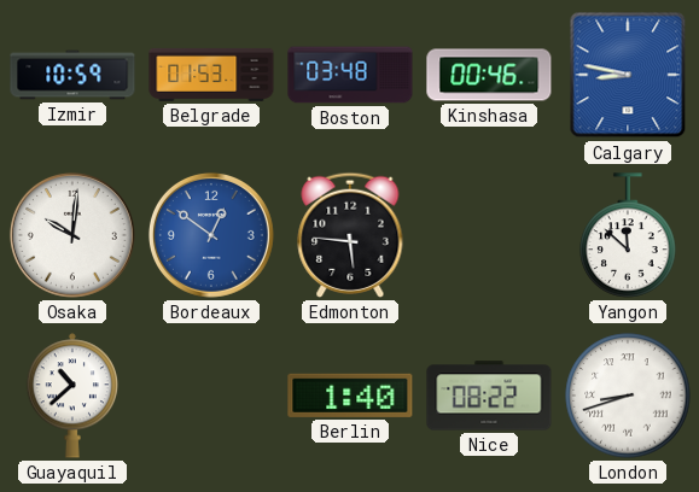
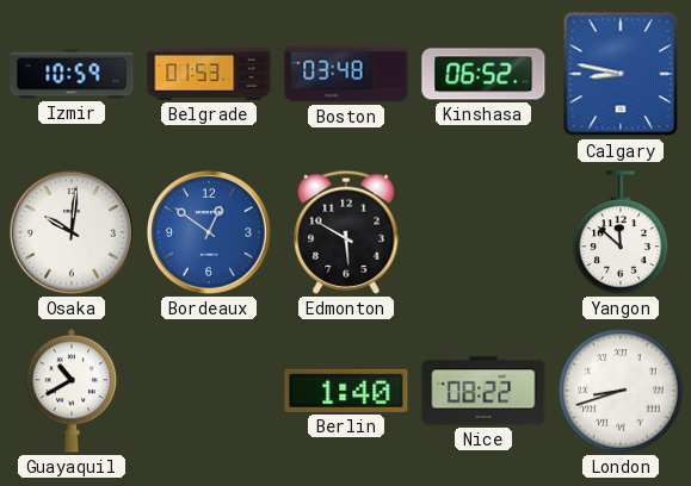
Kinshasa: 00:46 -> 06:52 (483, 74)
Edmonton: 5:46 -> 5:50 (346, 232)
Guayaquil: 10:38 -> 10:40 (72, 391)
